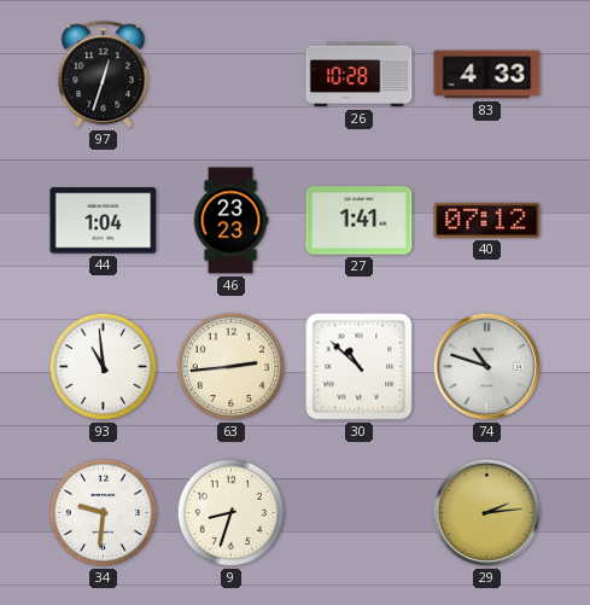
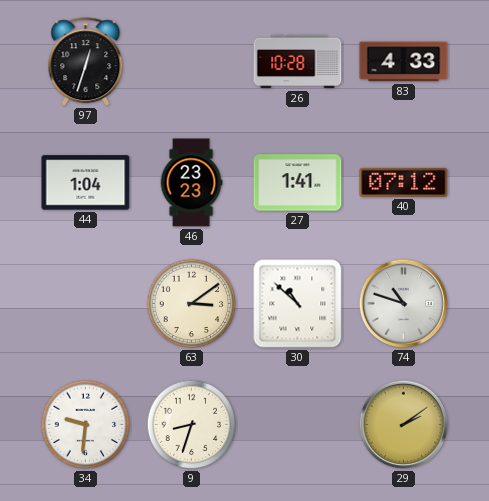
93: 10:59 -> none (104, 367)
63: 2:44 -> 3:09 (192, 304)
29: 2:14 -> 2:09 (404, 425)
